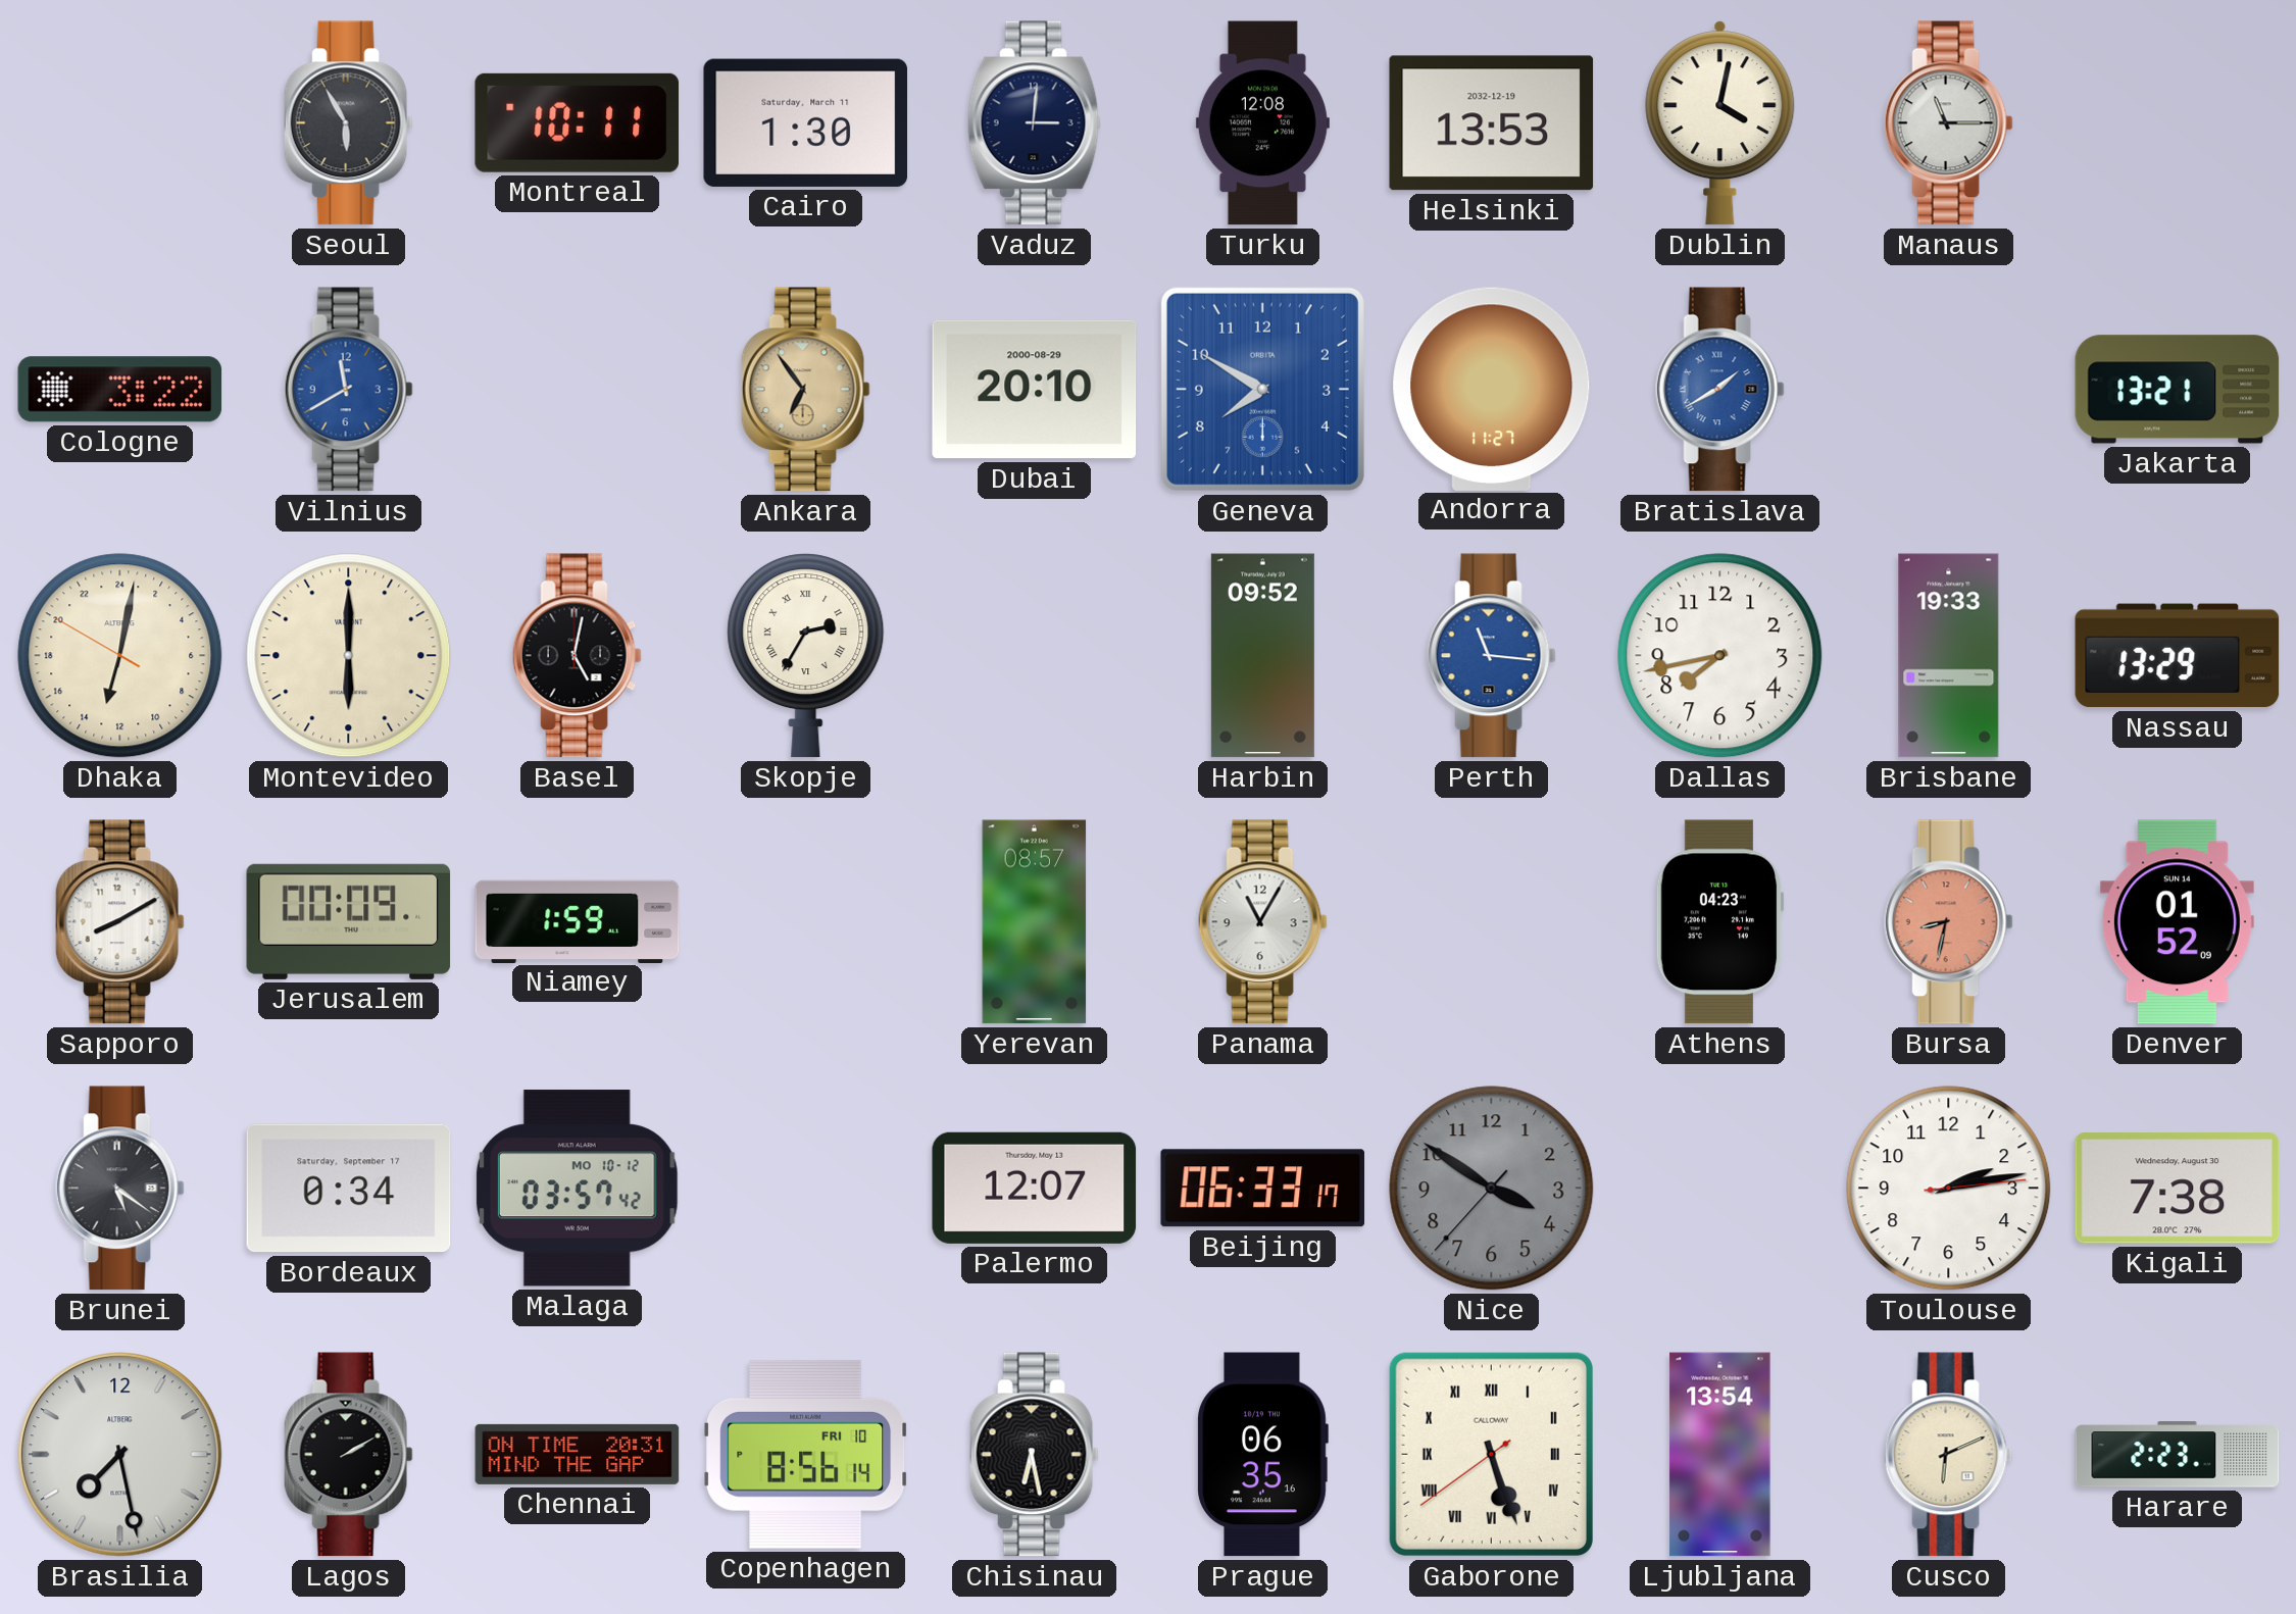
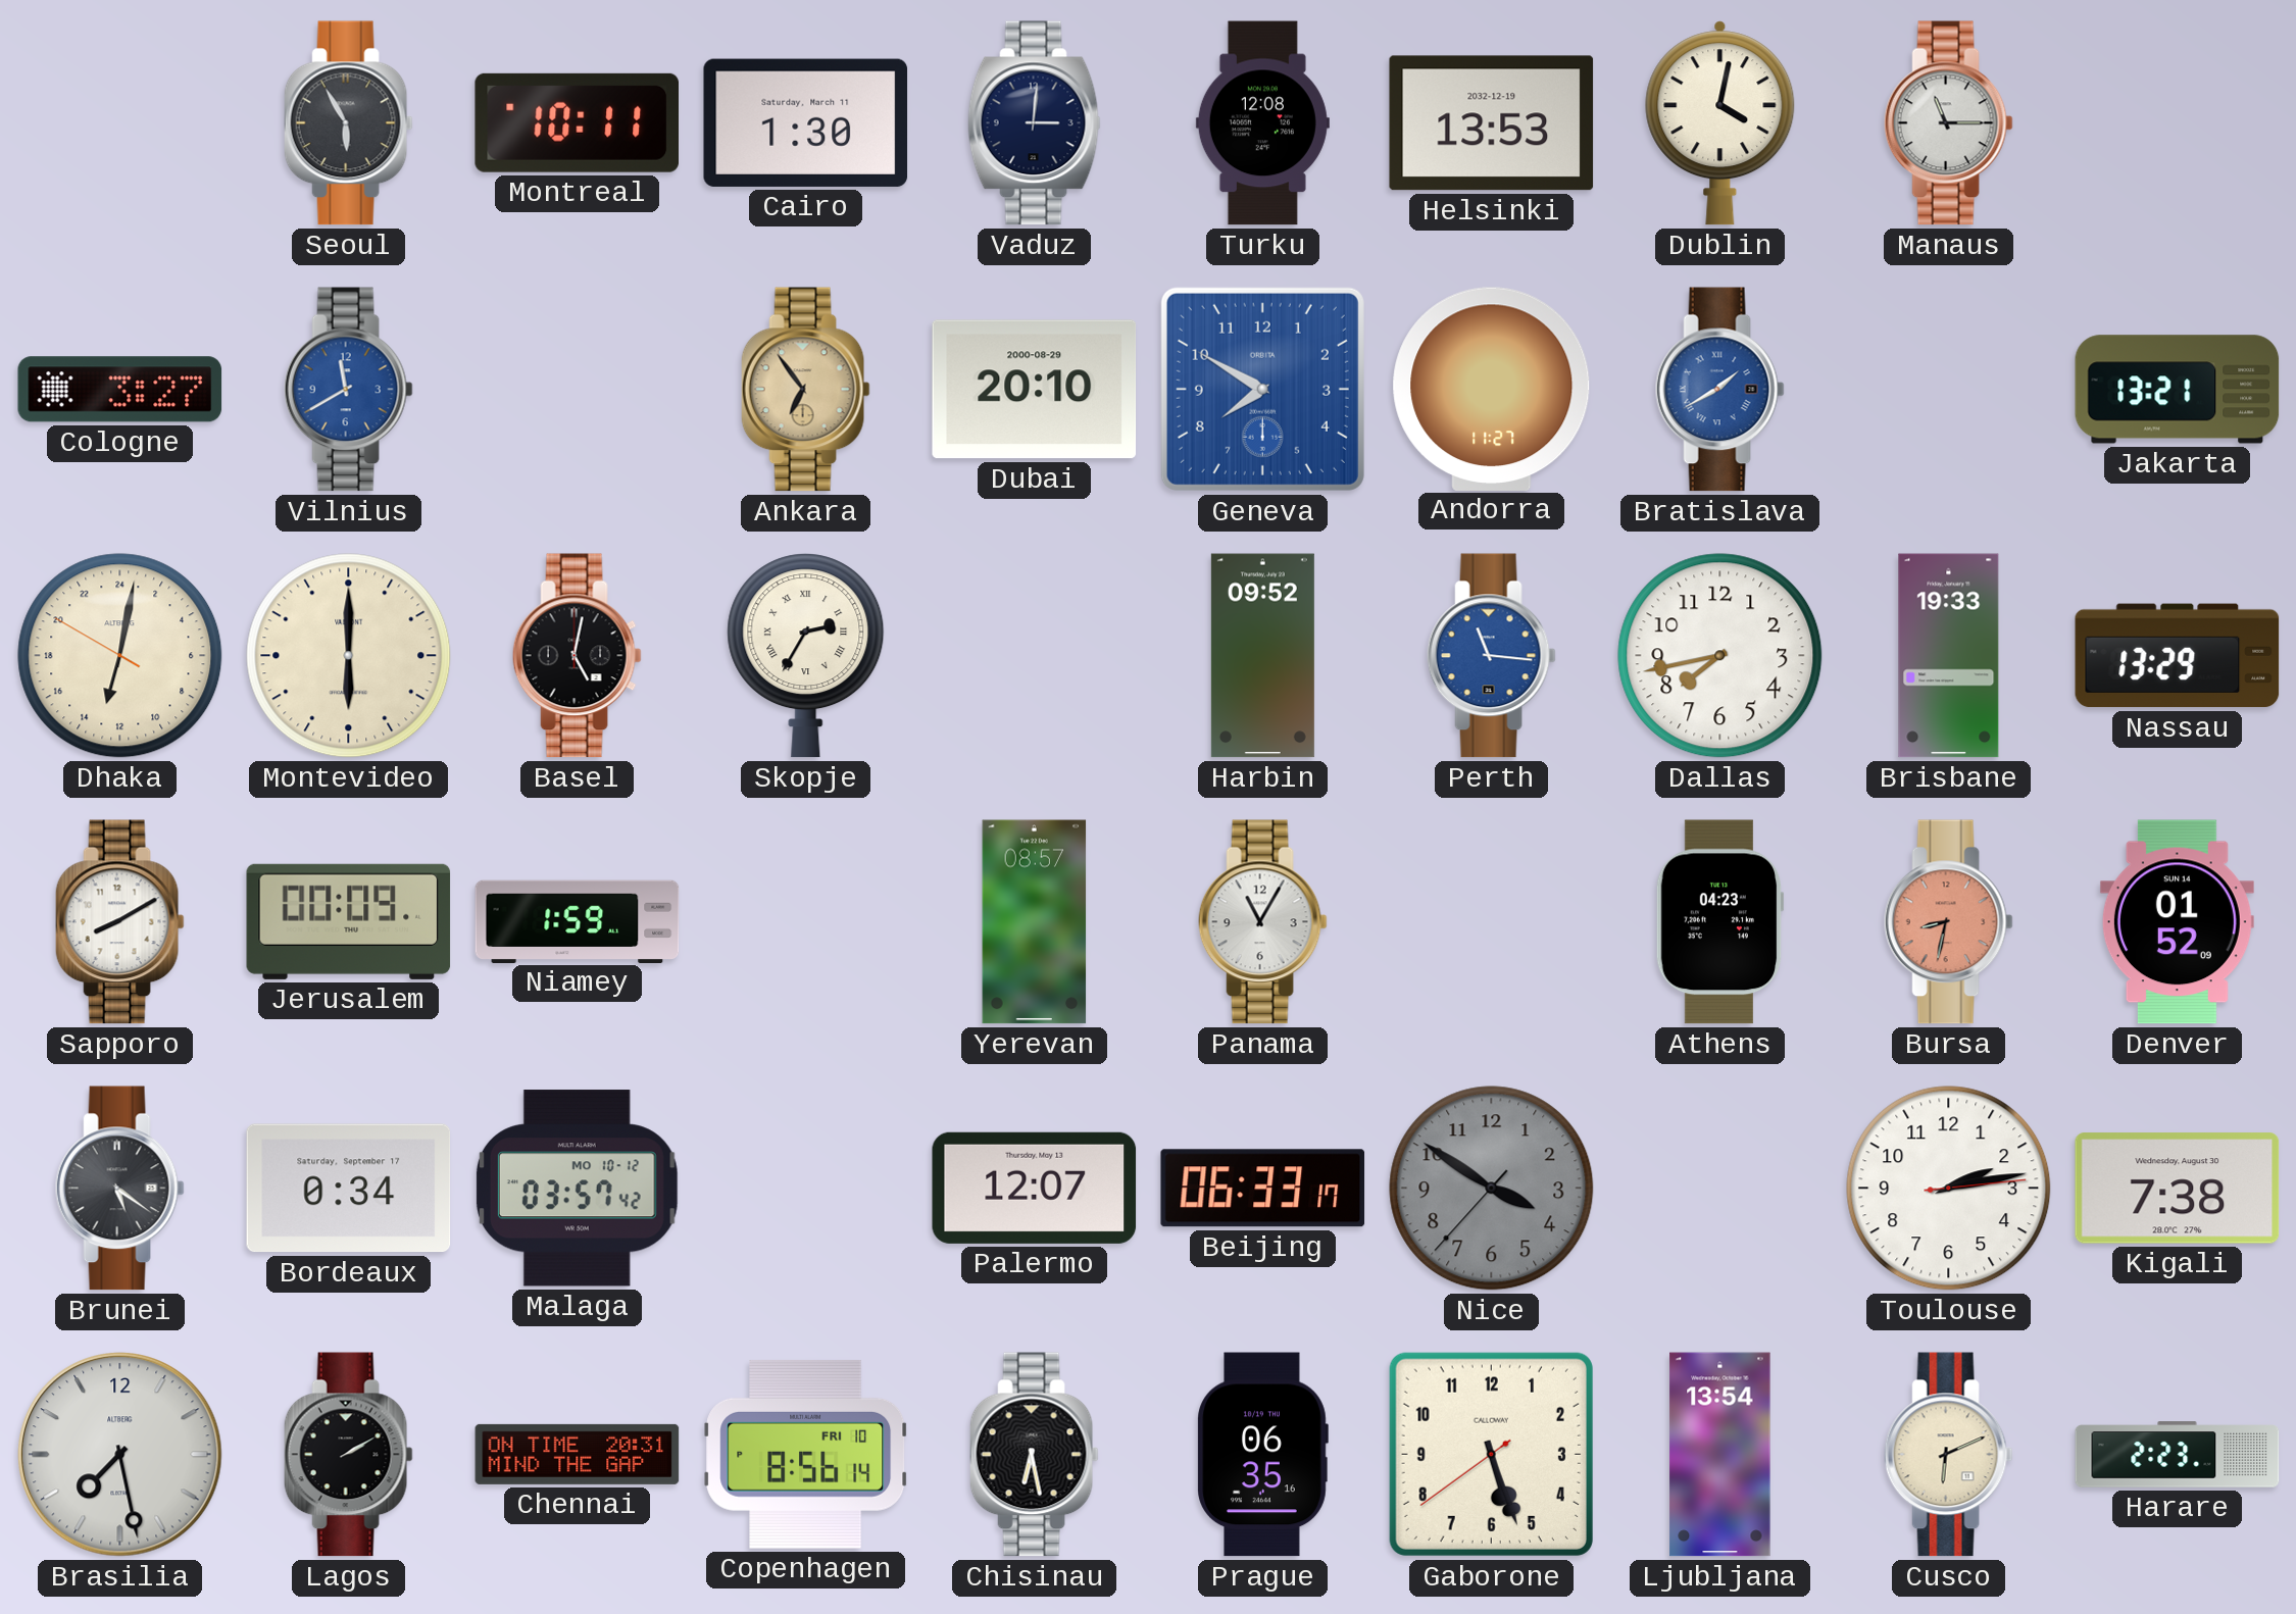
Cologne: 3:22 -> 3:27 (120, 390)
Gaborone numerals: Roman -> Arabic (1491, 1454)
